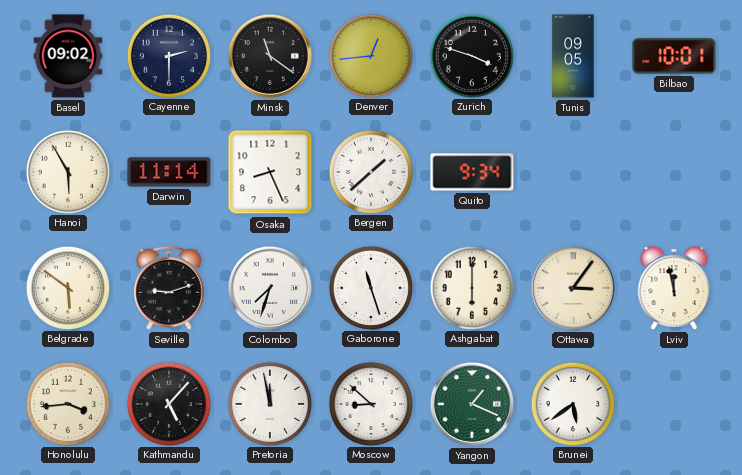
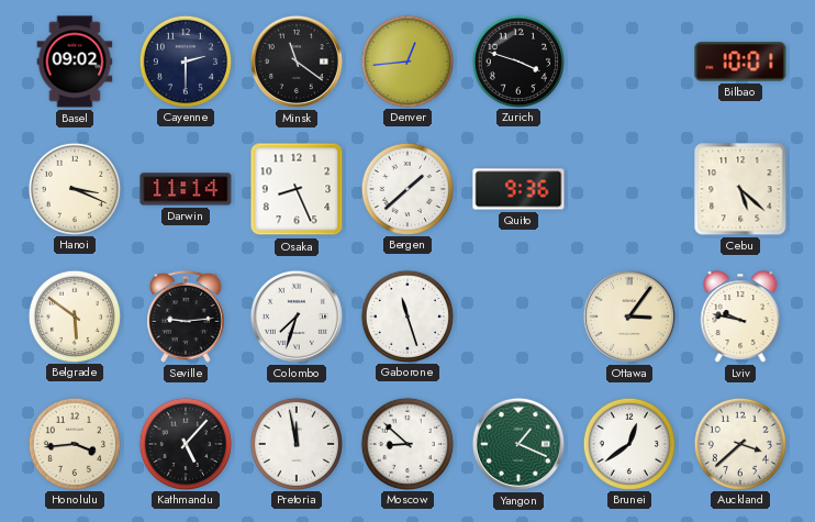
Tunis: 09:05 -> none (573, 56)
Hanoi: 5:55 -> 3:19 (74, 188)
Quito: 9:34 -> 9:36 (518, 189)
Cebu: none -> 5:22 (740, 189)
Seville: 9:12 -> 9:14 (187, 316)
Ashgabat: 6:00 -> none (471, 287)
Lviv: 11:58 -> 9:47 (740, 316)
Brunei: 5:39 -> 12:39 (628, 443)
Auckland: none -> 3:38 (739, 443)
